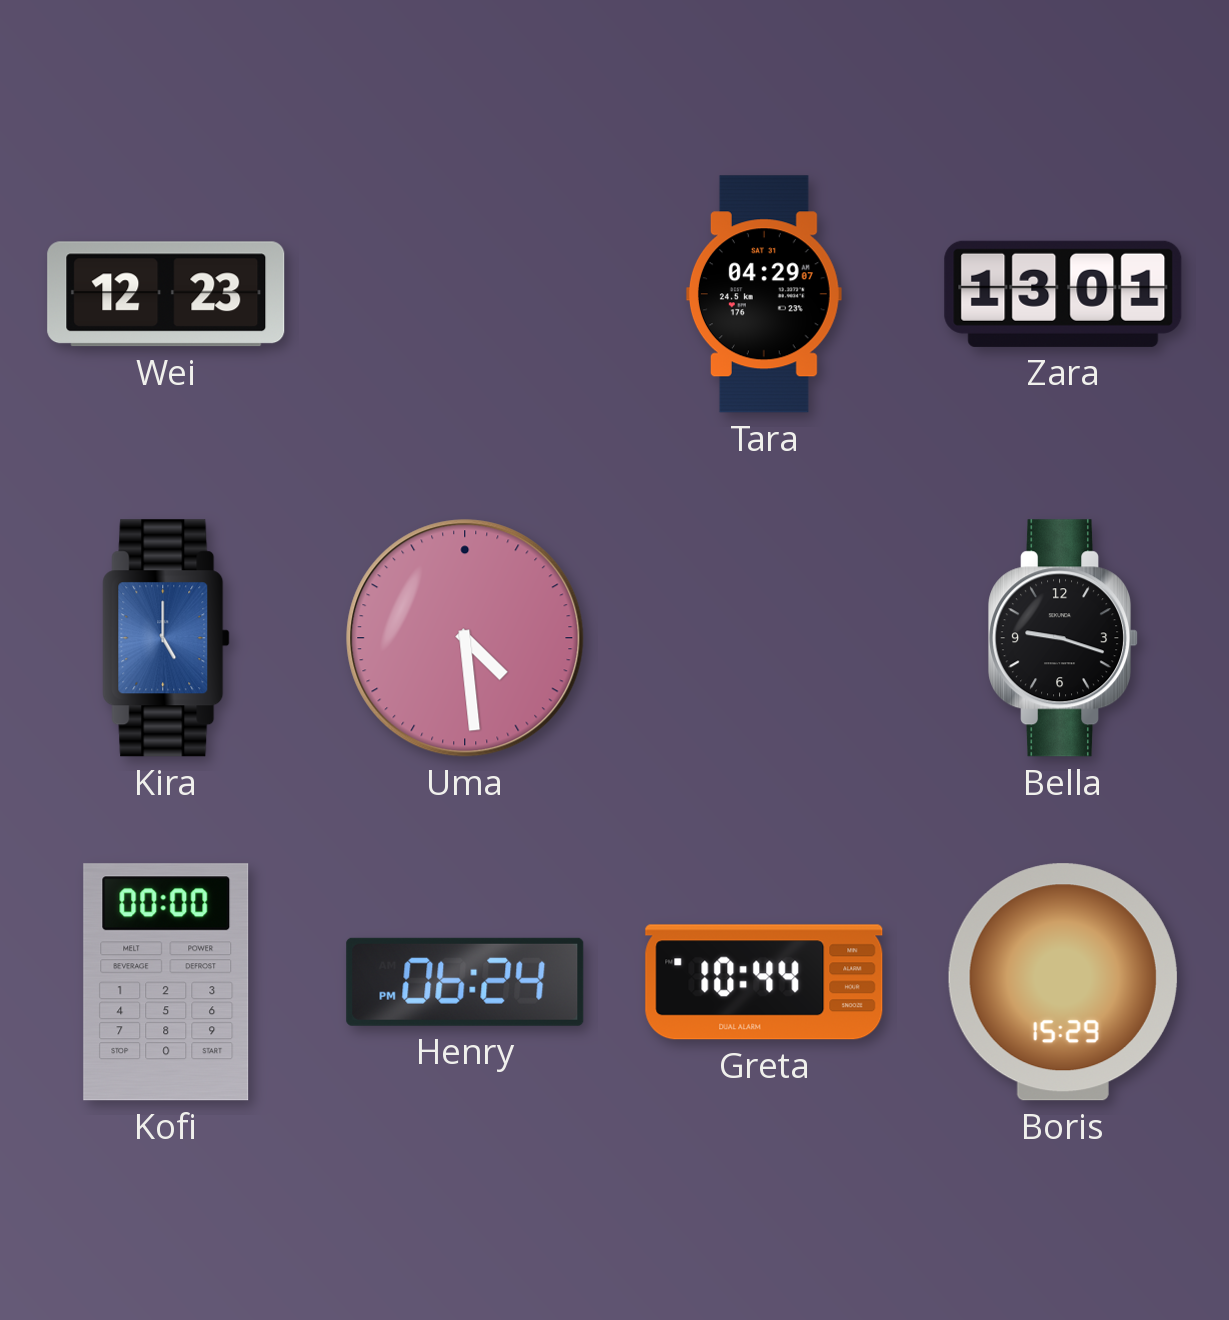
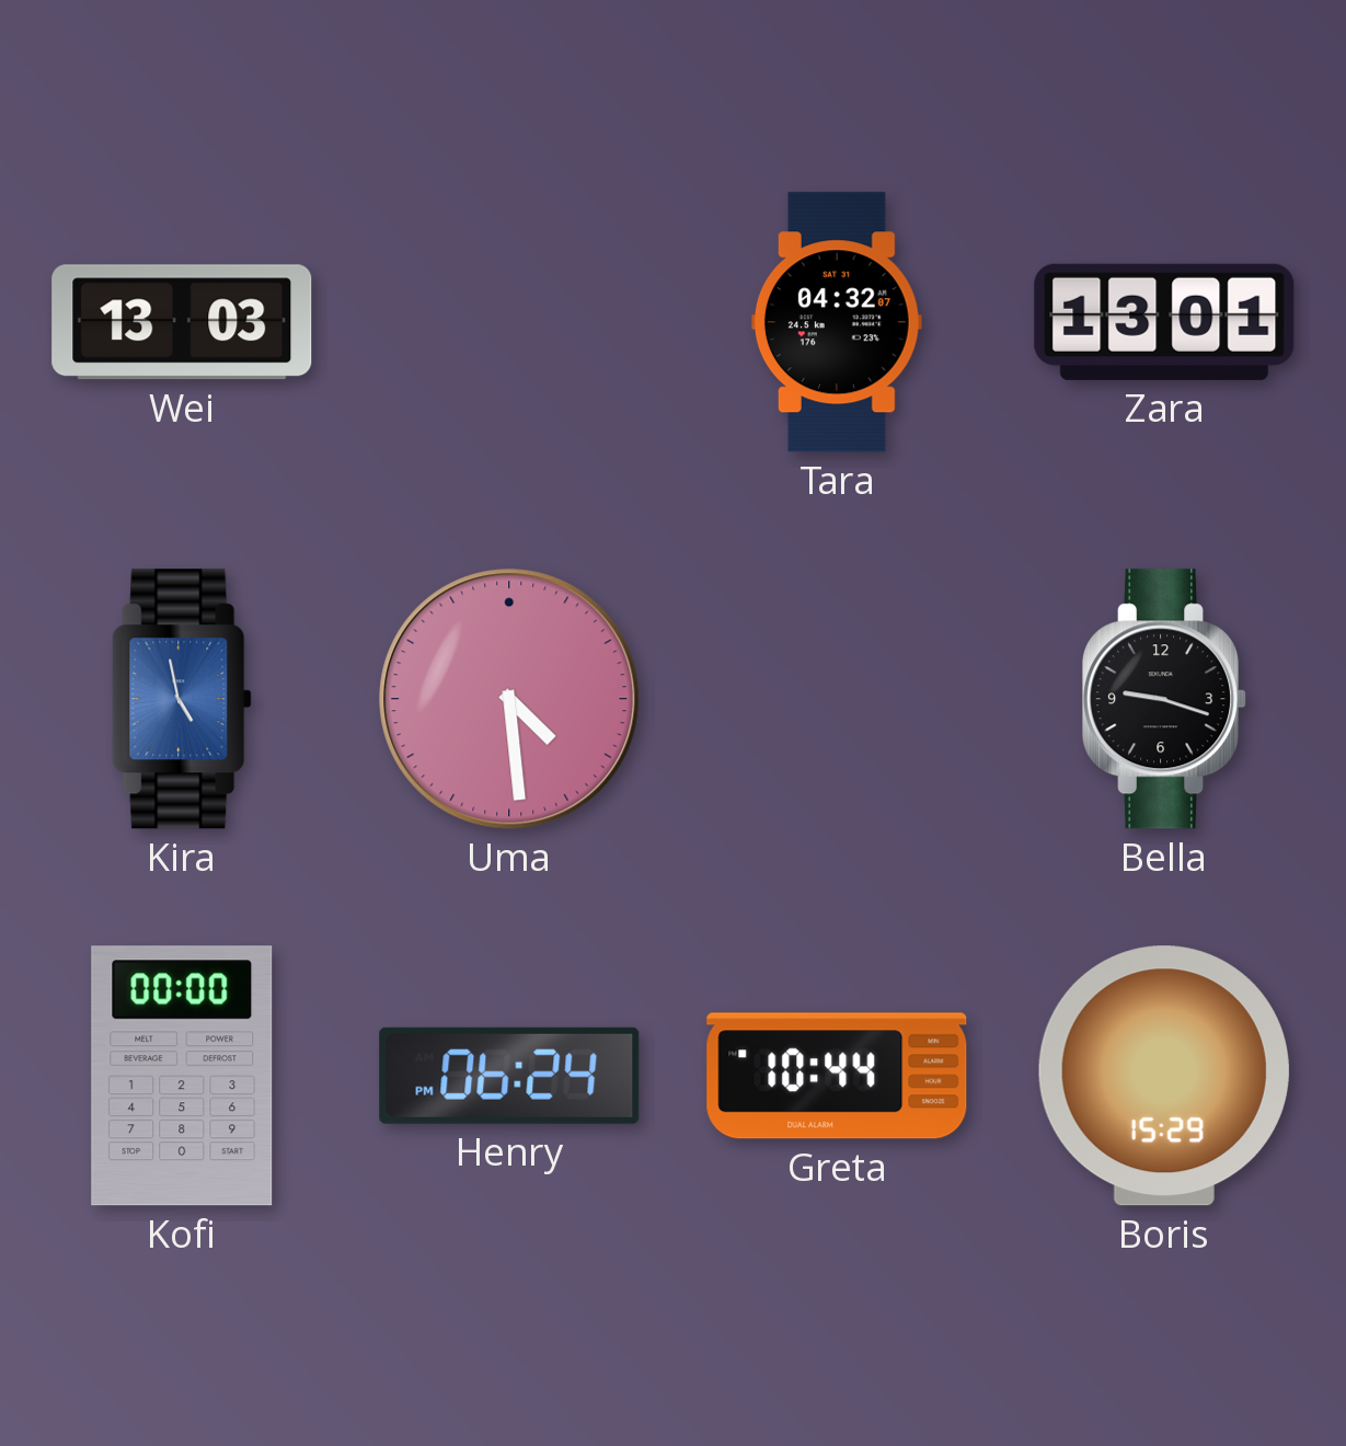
Wei: 12:23 -> 13:03 (182, 322)
Tara: 04:29 -> 04:32 (837, 322)
Kira: 5:00 -> 4:58 (182, 699)
